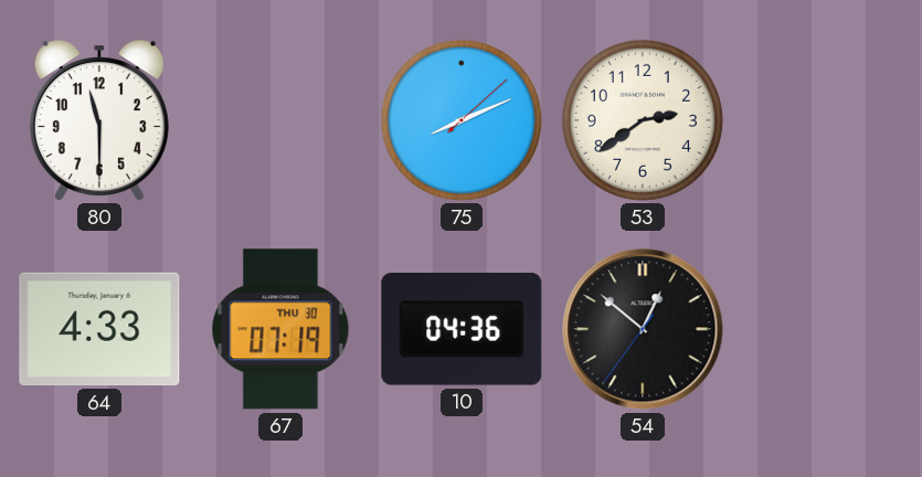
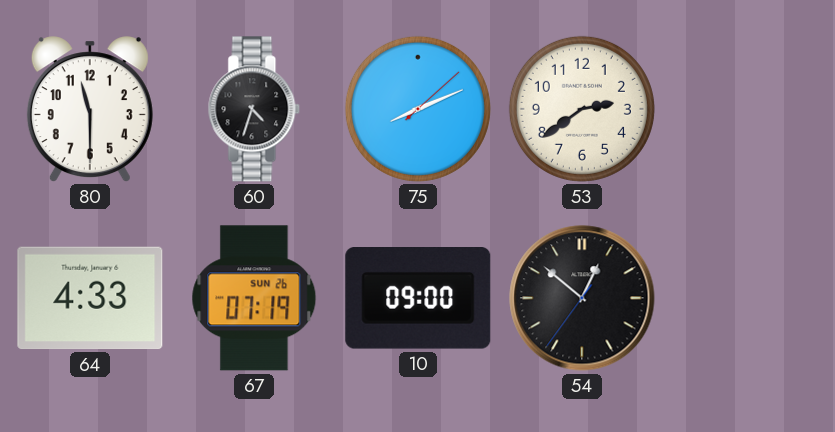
60: none -> 4:33 (254, 109)
67 date: THU 30 -> SUN 26 (254, 298)
10: 04:36 -> 09:00 (418, 299)
